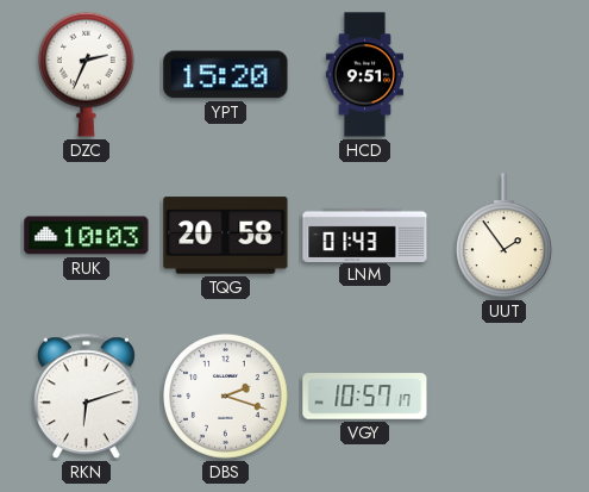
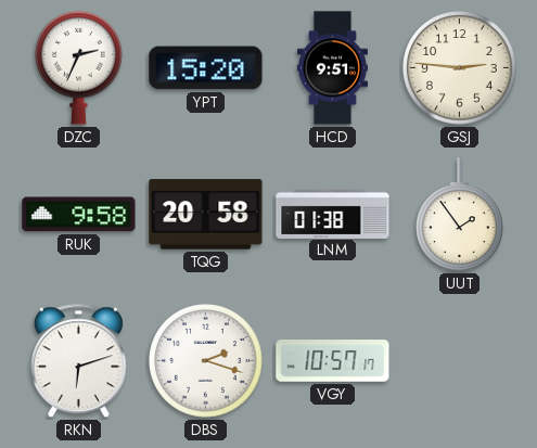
GSJ: none -> 2:46 (460, 68)
RUK: 10:03 -> 9:58 (79, 215)
LNM: 01:43 -> 01:38 (333, 214)
